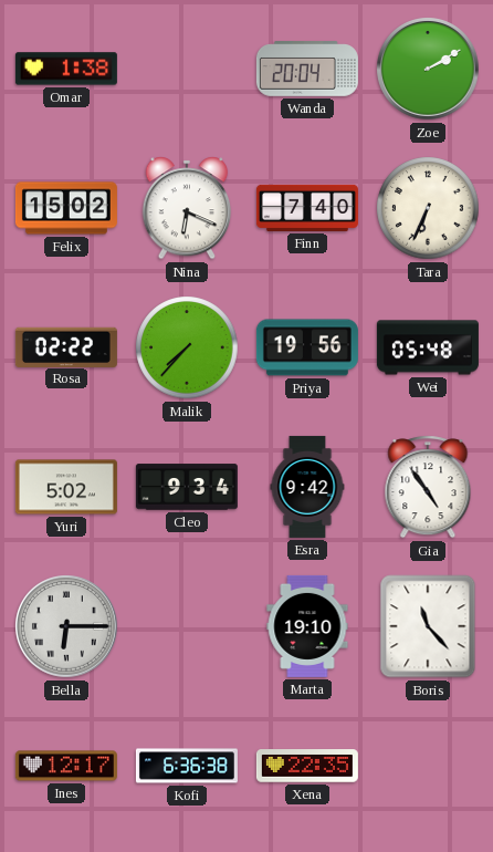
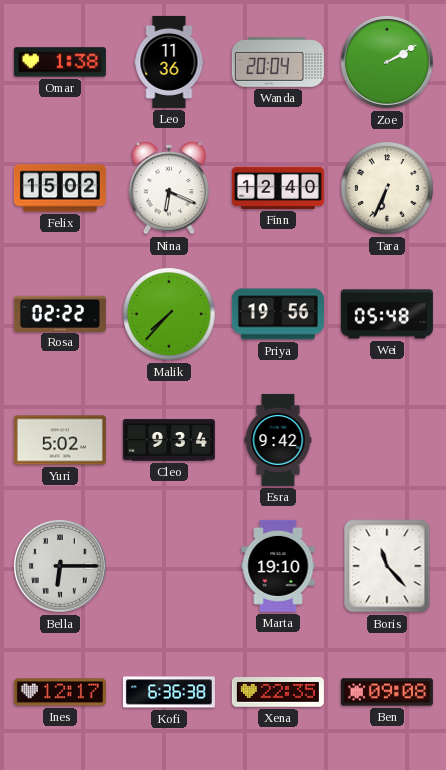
Leo: none -> 11:36 (169, 62)
Finn: 7:40 -> 12:40 (278, 188)
Gia: 4:54 -> none (428, 487)
Ben: none -> 09:08 (387, 692)
